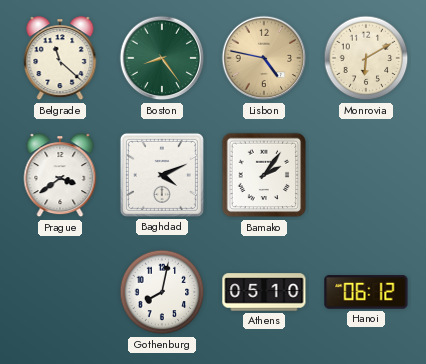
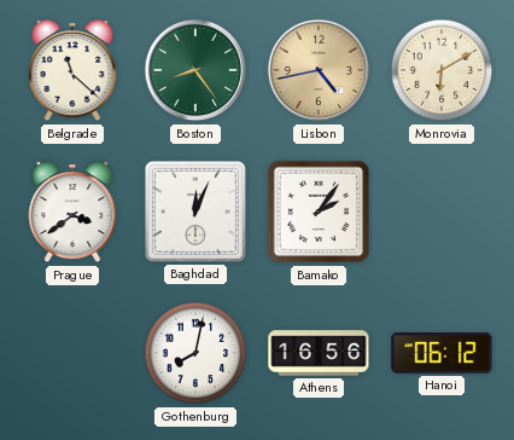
Lisbon: 4:47 -> 4:43 (319, 70)
Baghdad: 4:11 -> 12:04 (195, 212)
Athens: 05:10 -> 16:56 (319, 353)
